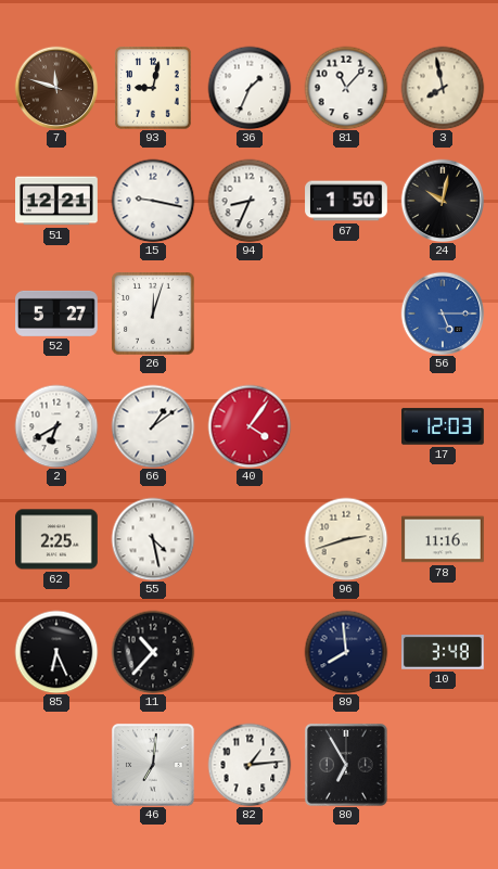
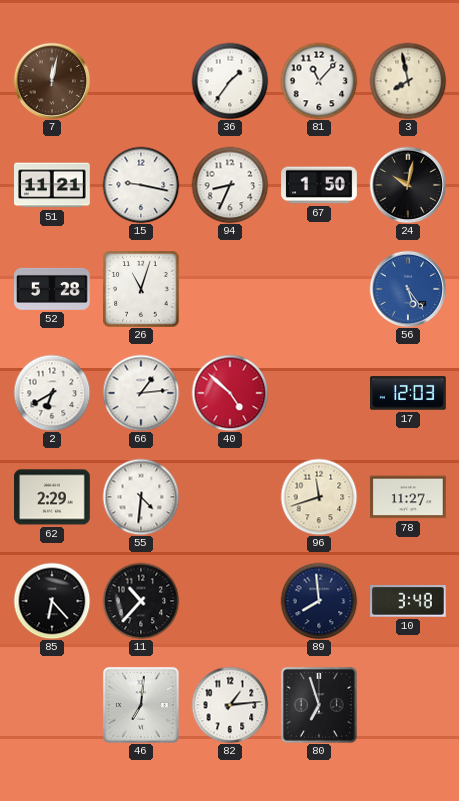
7: 11:48 -> 12:02 (52, 81)
93: 9:02 -> none (154, 88)
36: 1:34 -> 1:36 (230, 81)
51: 12:21 -> 11:21 (53, 185)
52: 5:27 -> 5:28 (53, 289)
26: 12:03 -> 11:03 (141, 289)
56: 5:15 -> 5:24 (408, 289)
66: 1:09 -> 1:14 (141, 393)
40: 4:06 -> 4:52 (230, 393)
62: 2:25 -> 2:29 (53, 497)
55: 4:28 -> 4:31 (141, 497)
96: 2:42 -> 11:42 (319, 497)
78: 11:16 -> 11:27 (409, 497)
85: 6:26 -> 6:23 (52, 601)
80: 6:55 -> 6:57 (319, 705)
